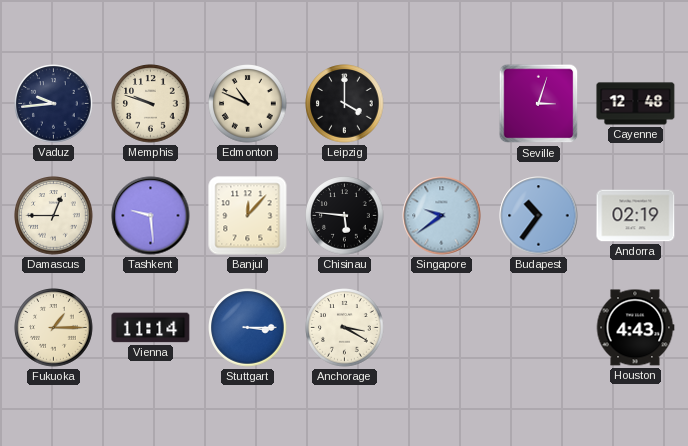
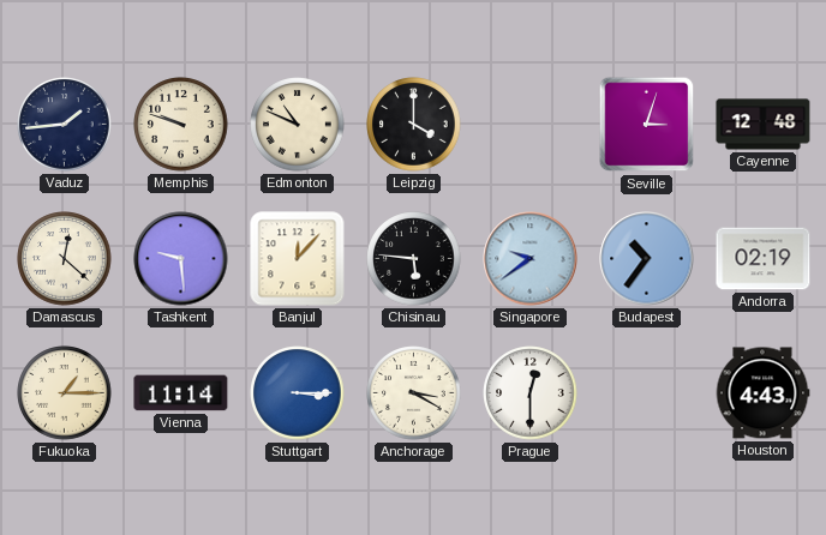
Vaduz: 9:44 -> 1:44 (65, 125)
Damascus: 12:45 -> 12:22 (65, 259)
Prague: none -> 12:30 (531, 393)
